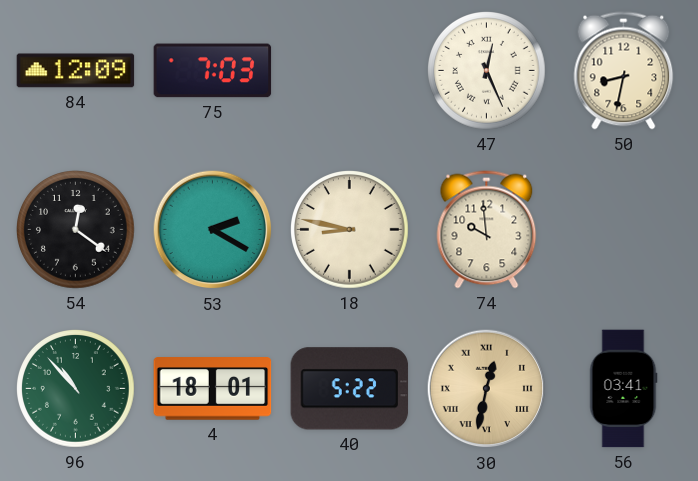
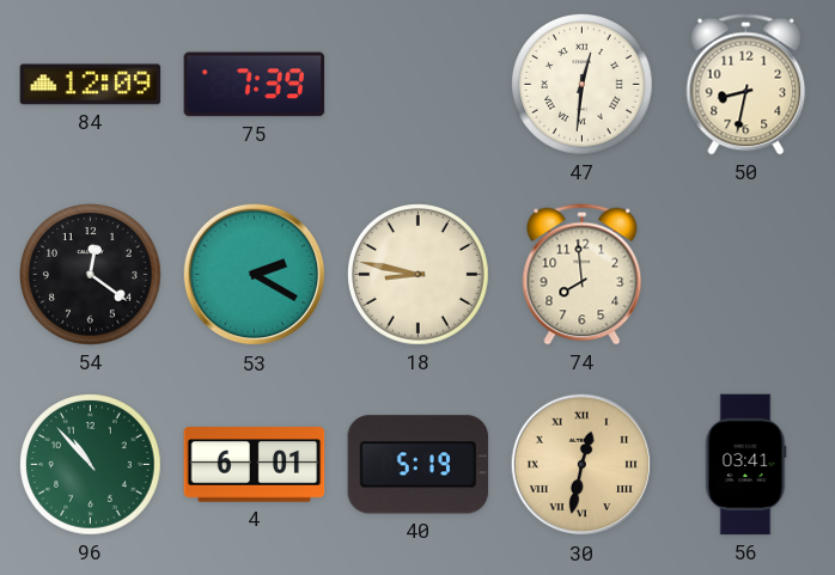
75: 7:03 -> 7:39 (255, 85)
47: 12:26 -> 12:31 (583, 85)
74: 9:59 -> 7:59 (583, 275)
4: 18:01 -> 6:01 (255, 465)
40: 5:22 -> 5:19 (419, 465)
